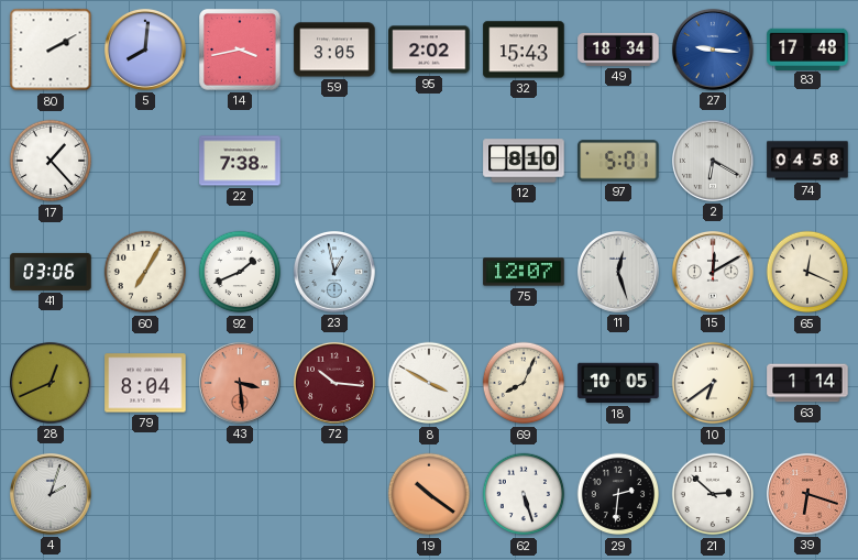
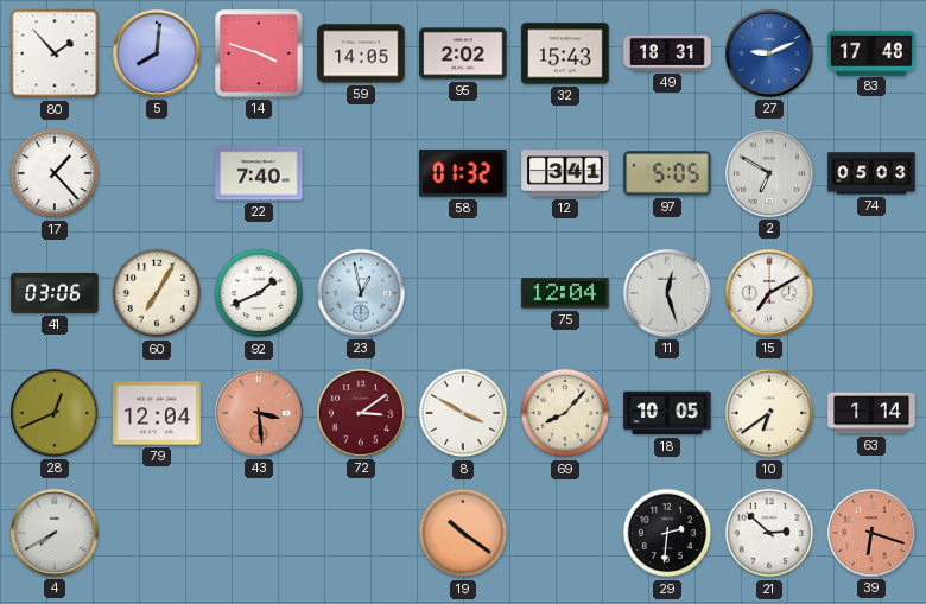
80: 2:10 -> 1:53 (55, 53)
14: 3:43 -> 3:48 (260, 55)
59: 3:05 -> 14:05 (361, 53)
49: 18:34 -> 18:31 (667, 53)
27: 9:16 -> 9:11 (769, 53)
22: 7:38 -> 7:40 (259, 173)
58: none -> 01:32 (463, 173)
12: 8:10 -> 3:41 (565, 173)
97: 5:01 -> 5:05 (667, 173)
2: 6:20 -> 6:50 (769, 173)
74: 04:58 -> 05:03 (871, 173)
75: 12:07 -> 12:04 (565, 293)
15: 12:10 -> 7:10 (769, 293)
65: 12:19 -> none (807, 272)
79: 8:04 -> 12:04 (157, 413)
72: 10:16 -> 3:09 (361, 413)
69: 8:04 -> 8:07 (565, 413)
4: 2:03 -> 7:40 (55, 533)
62: 5:27 -> none (524, 494)
